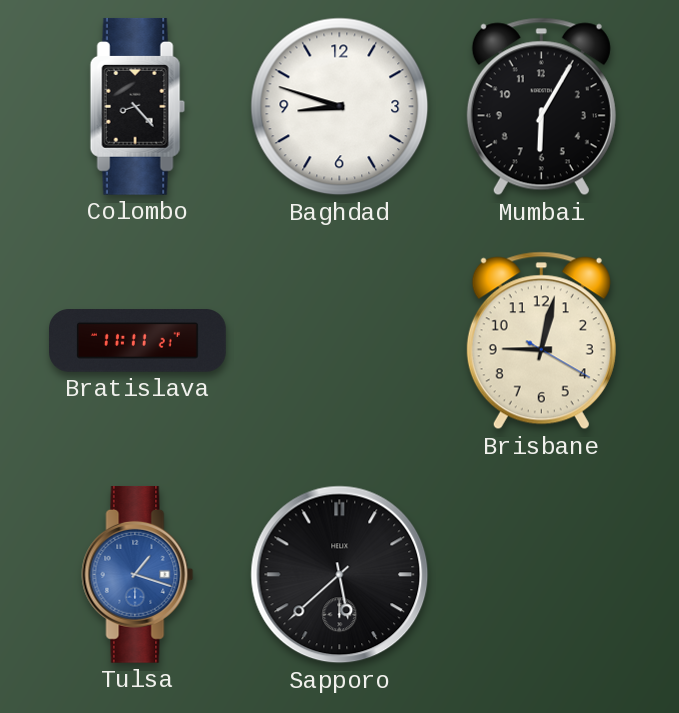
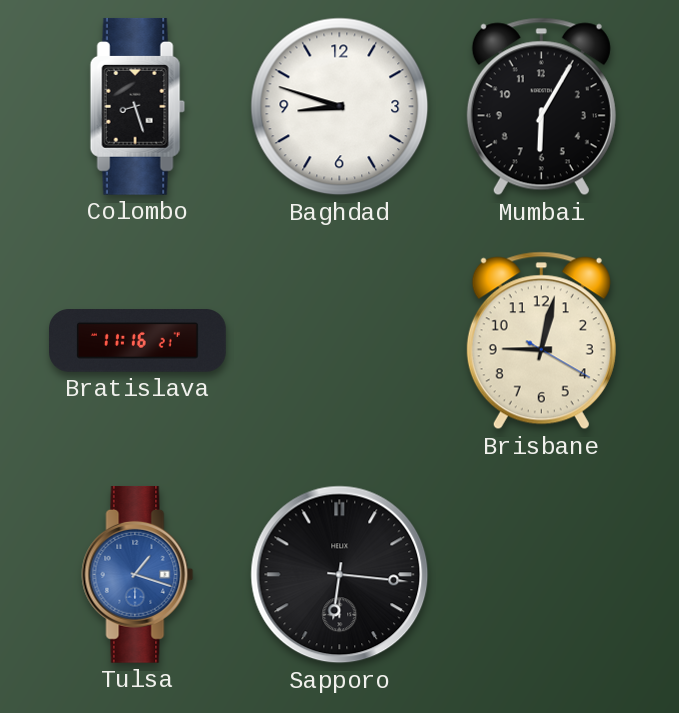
Colombo: 8:23 -> 8:27 (137, 106)
Bratislava: 11:11 -> 11:16 (138, 341)
Sapporo: 5:38 -> 6:16 (340, 575)
